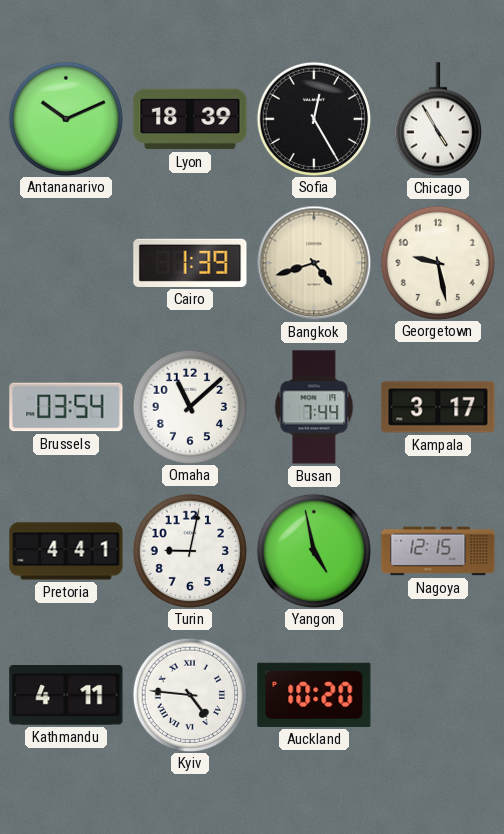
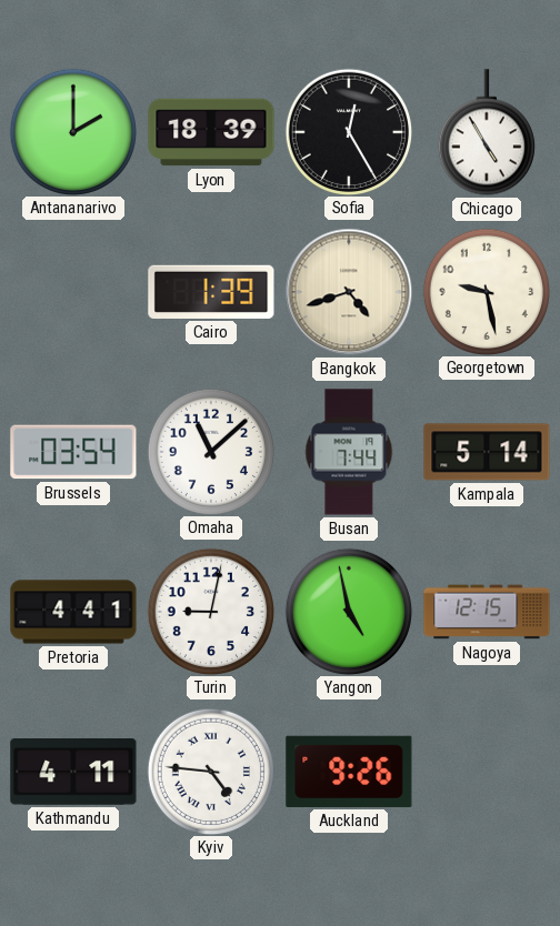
Antananarivo: 10:11 -> 2:00 (72, 131)
Kampala: 3:17 -> 5:14 (487, 452)
Auckland: 10:20 -> 9:26 (349, 772)
